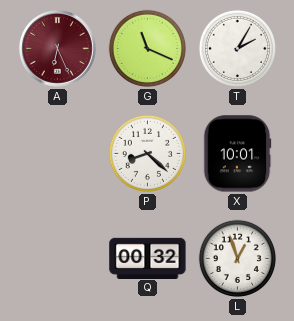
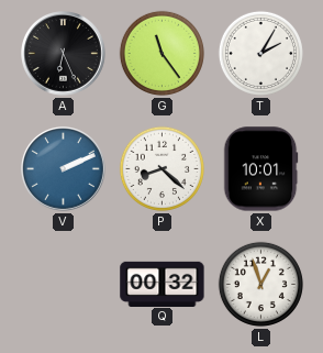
A dial: burgundy -> black (64, 54)
G: 11:19 -> 11:24 (161, 53)
V: none -> 2:11 (64, 169)
